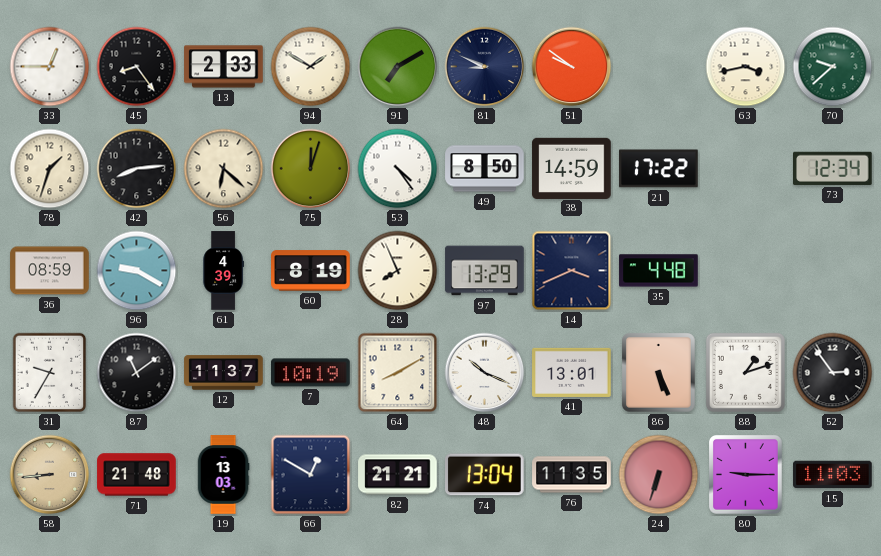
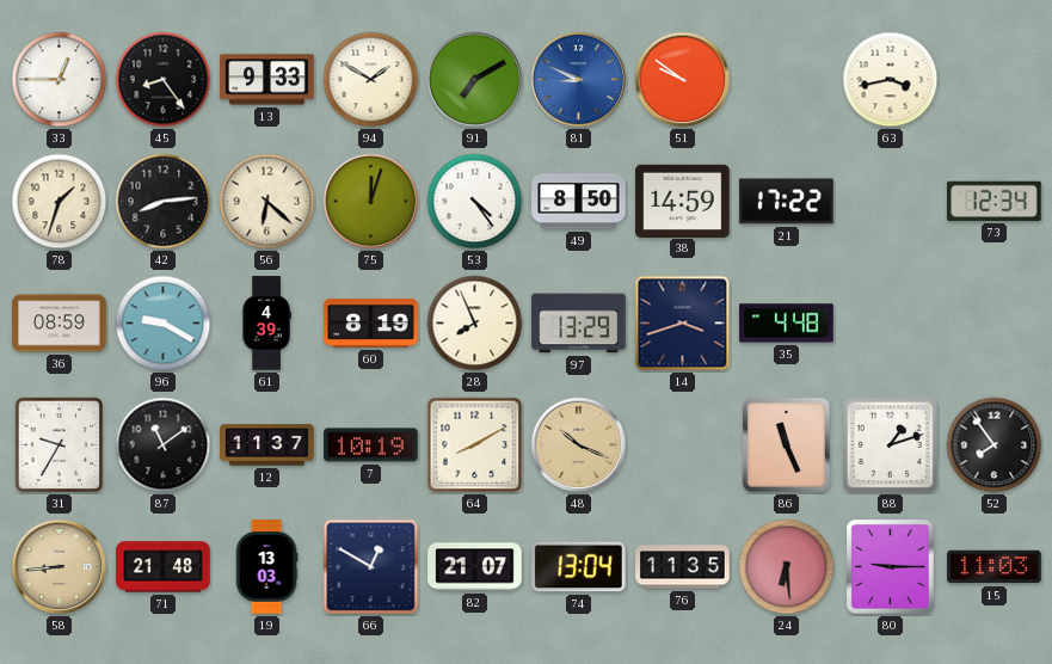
13: 2:33 -> 9:33 (267, 80)
81 dial: navy -> blue (579, 80)
70: 9:38 -> none (833, 67)
14: 3:41 -> 3:42 (683, 324)
48 dial: white -> champagne (579, 445)
41: 13:01 -> none (572, 372)
86: 5:26 -> 11:26 (787, 445)
52: 2:54 -> 7:54 (995, 445)
82: 21:21 -> 21:07 (475, 567)
24: 6:33 -> 6:29 (787, 567)
